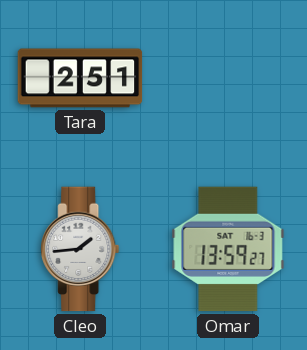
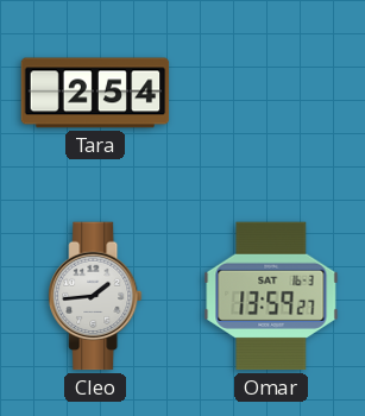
Tara: 2:51 -> 2:54 (95, 93)
